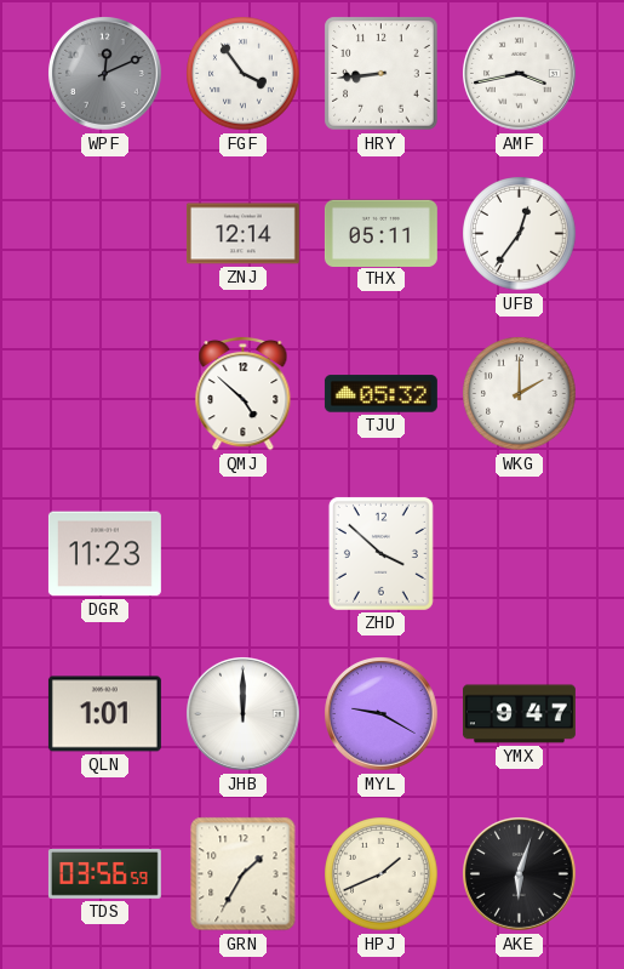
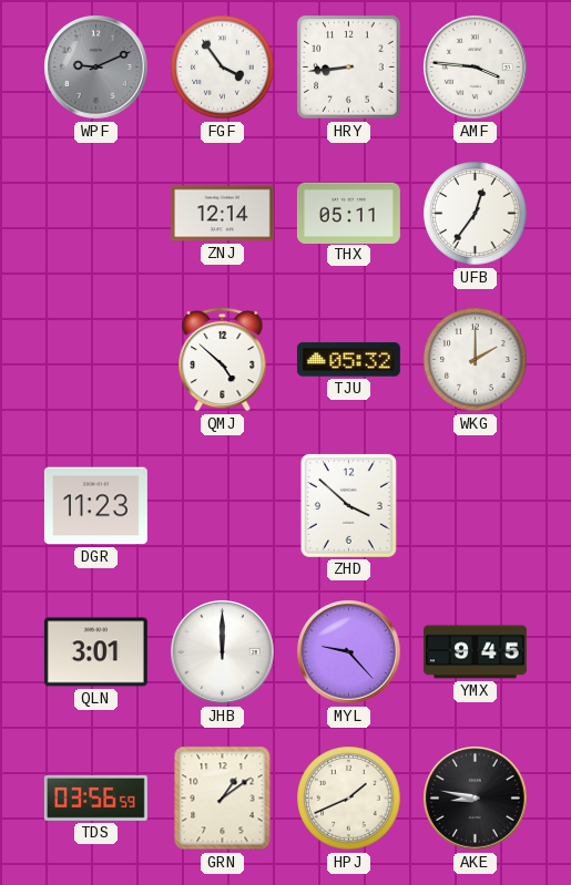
WPF: 12:11 -> 9:11 (96, 68)
AMF: 3:43 -> 3:46 (476, 68)
QLN: 1:01 -> 3:01 (95, 652)
MYL: 9:20 -> 9:23 (349, 652)
YMX: 9:47 -> 9:45 (475, 652)
GRN: 1:35 -> 1:09 (223, 799)
AKE: 6:03 -> 8:47 (476, 799)
